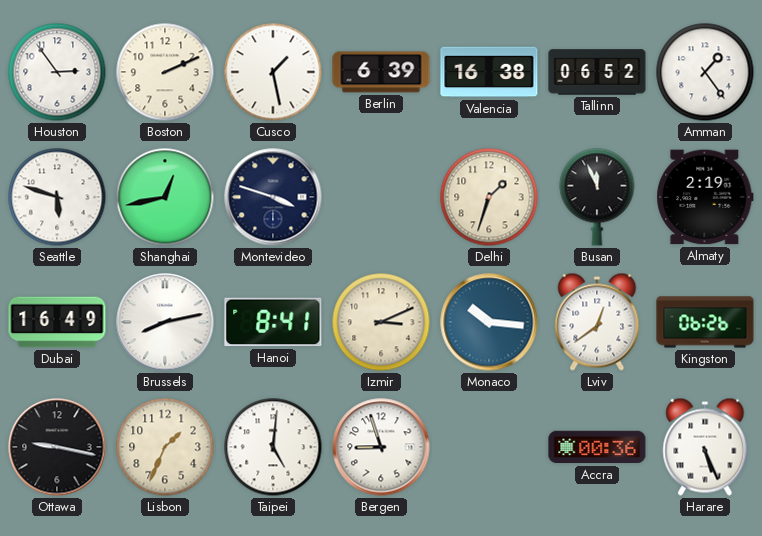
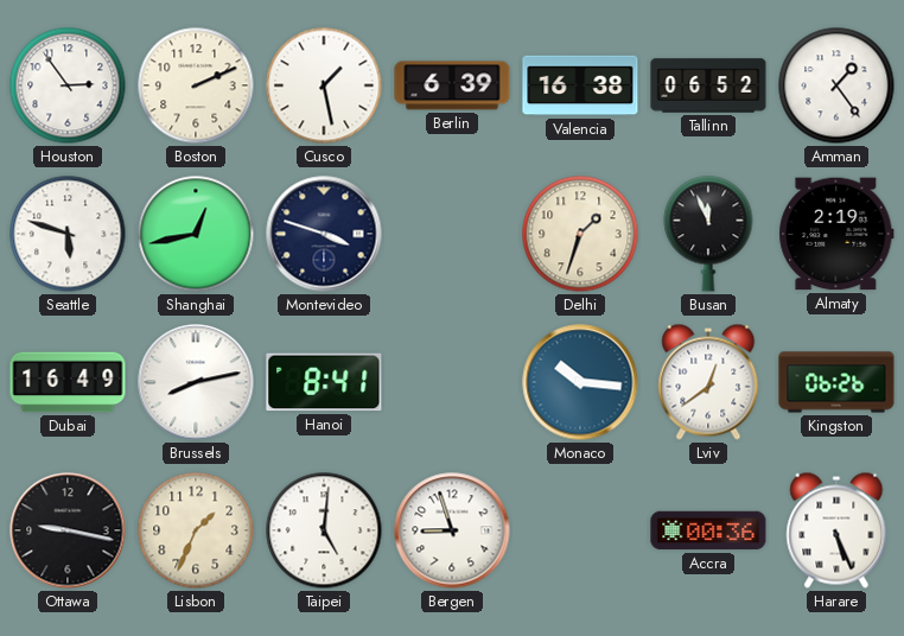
Izmir: 3:11 -> none (381, 322)
